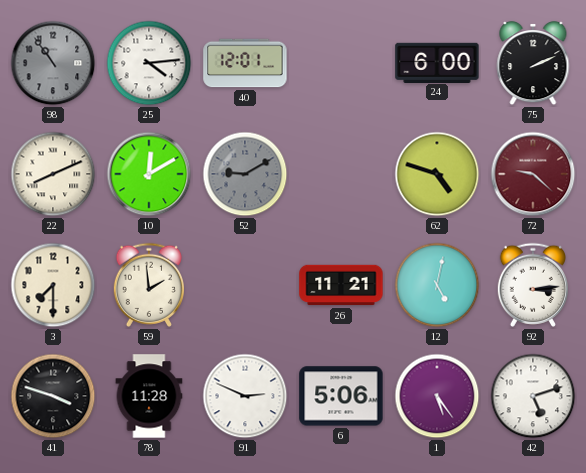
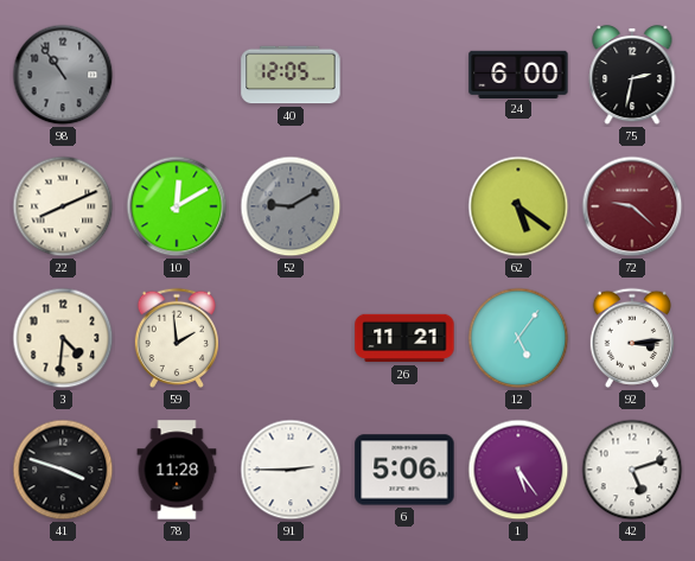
25: 4:14 -> none (149, 63)
40: 12:01 -> 12:05 (291, 75)
75: 2:11 -> 2:32 (632, 75)
62: 4:48 -> 5:21 (518, 206)
3: 7:30 -> 4:31 (63, 338)
12: 5:02 -> 5:06 (518, 338)
91: 2:49 -> 2:45 (291, 470)
